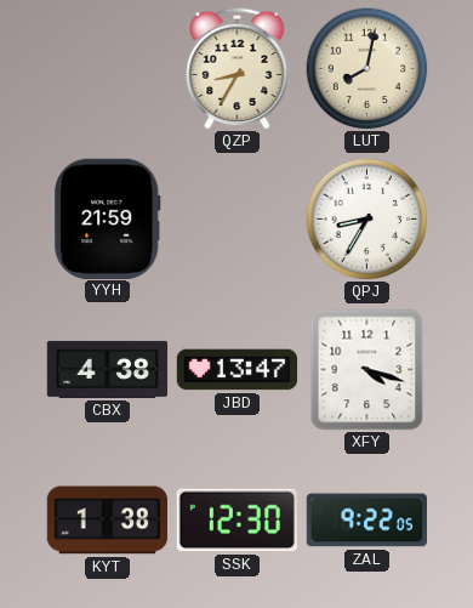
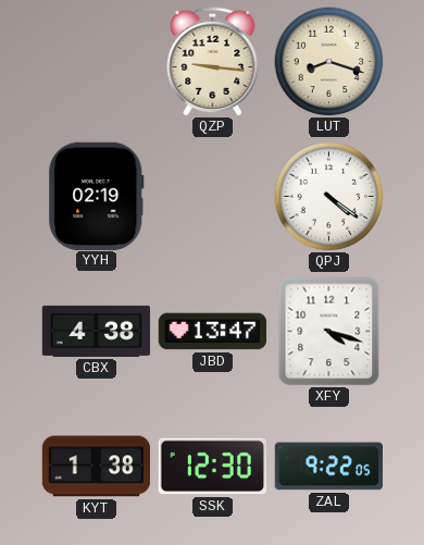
QZP: 8:35 -> 9:16 (213, 61)
LUT: 8:02 -> 8:18 (329, 62)
YYH: 21:59 -> 02:19 (97, 196)
QPJ: 8:35 -> 4:21 (329, 197)
